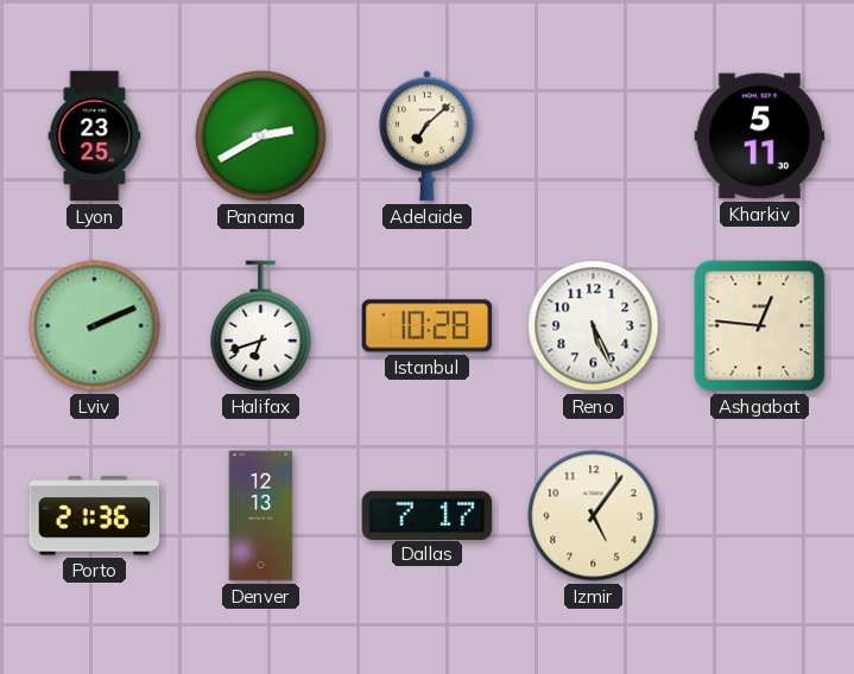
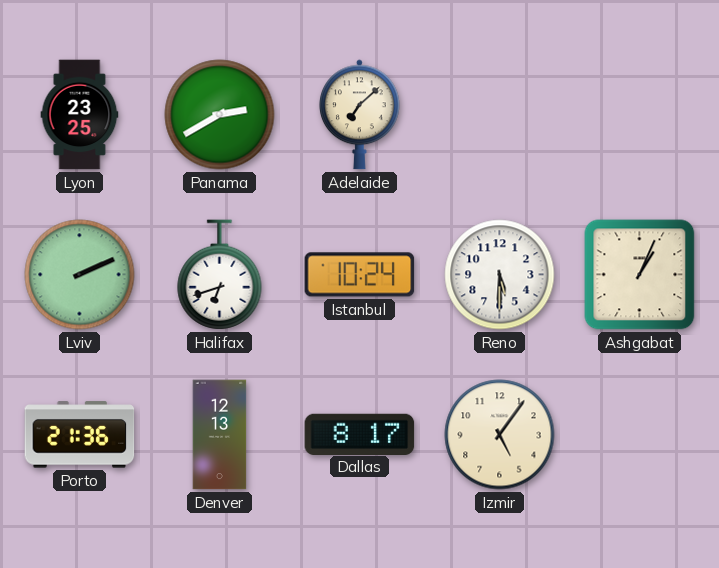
Kharkiv: 5:11 -> none (760, 136)
Istanbul: 10:28 -> 10:24 (360, 275)
Reno: 5:26 -> 5:30 (500, 275)
Ashgabat: 12:46 -> 1:04 (640, 275)
Dallas: 7:17 -> 8:17 (360, 434)
